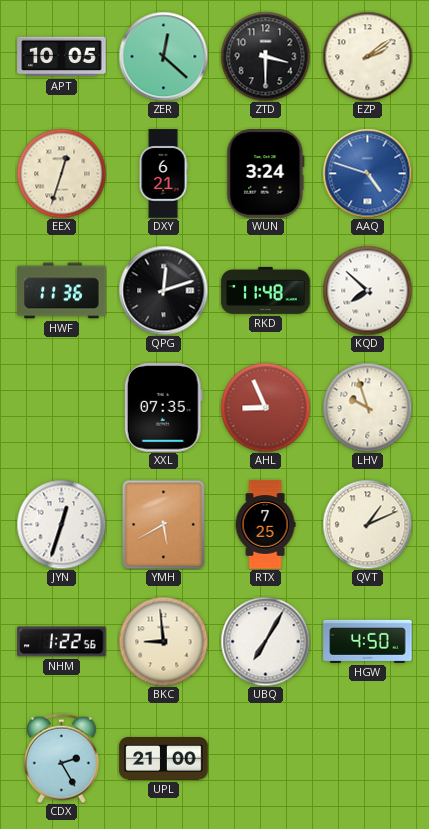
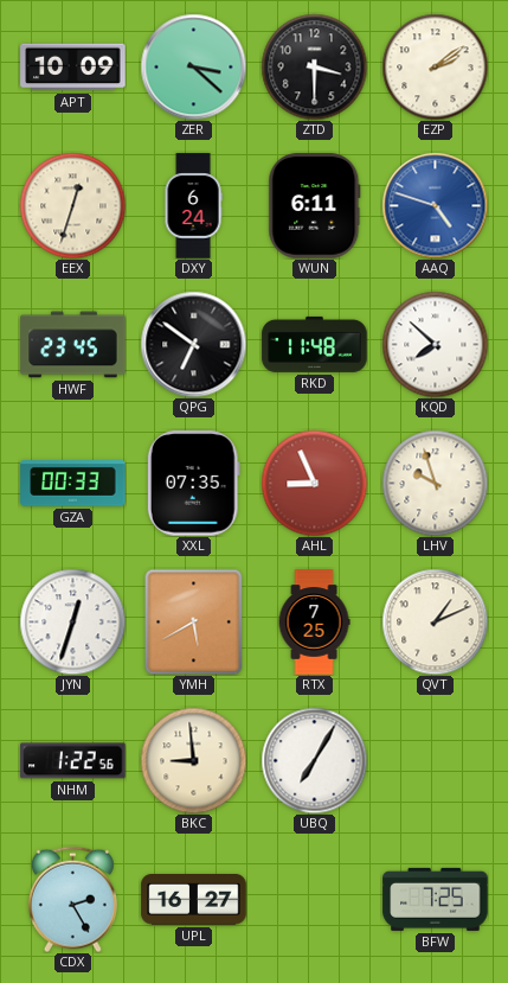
APT: 10:05 -> 10:09 (73, 68)
ZER: 12:22 -> 3:22 (193, 66)
DXY: 6:21 -> 6:24 (193, 206)
WUN: 3:24 -> 6:11 (315, 206)
HWF: 11:36 -> 23:45 (73, 345)
QPG: 12:12 -> 6:51 (193, 344)
GZA: none -> 00:33 (73, 484)
HGW: 4:50 -> none (368, 641)
UPL: 21:00 -> 16:27 (194, 900)
BFW: none -> 7:25 (436, 899)
